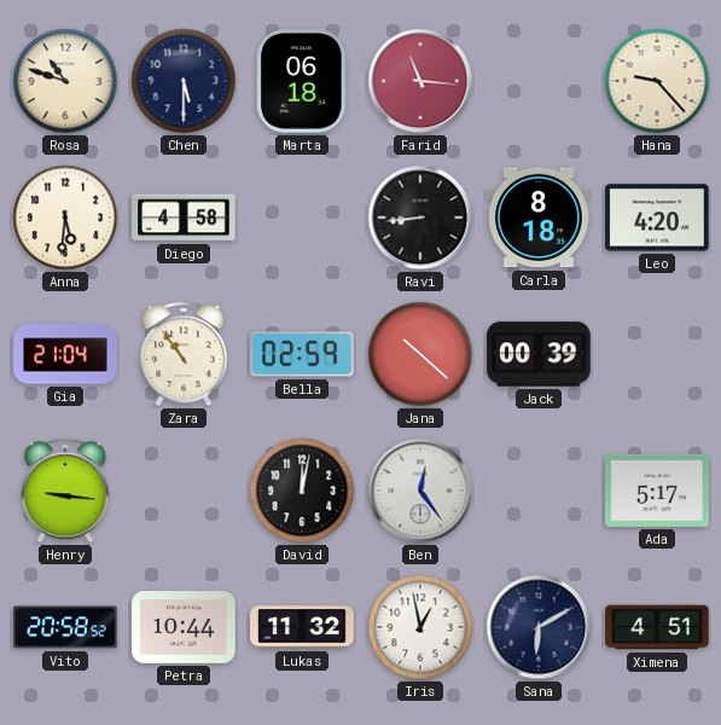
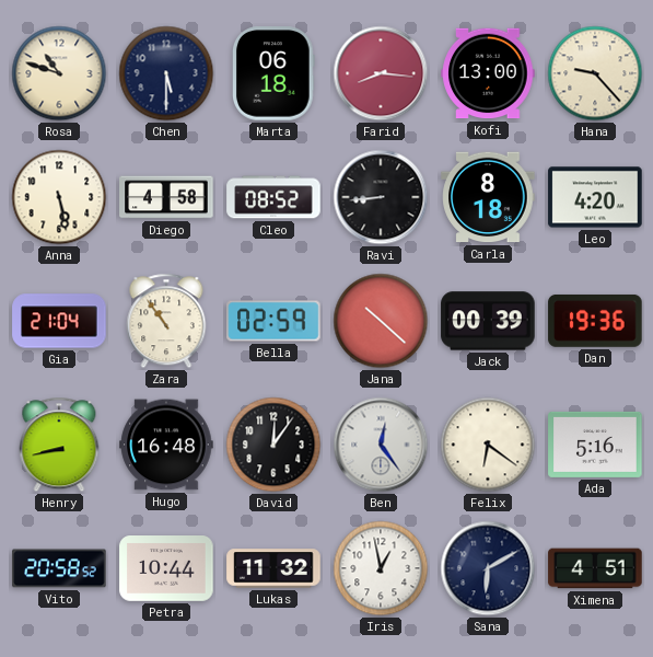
Farid: 11:16 -> 8:16 (381, 73)
Kofi: none -> 13:00 (488, 73)
Anna: 5:31 -> 5:28 (59, 197)
Cleo: none -> 08:52 (273, 197)
Dan: none -> 19:36 (595, 321)
Henry: 9:16 -> 8:43 (59, 445)
Hugo: none -> 16:48 (166, 445)
David: 12:02 -> 12:06 (273, 445)
Felix: none -> 6:21 (488, 445)
Ada: 5:17 -> 5:16 (595, 445)
